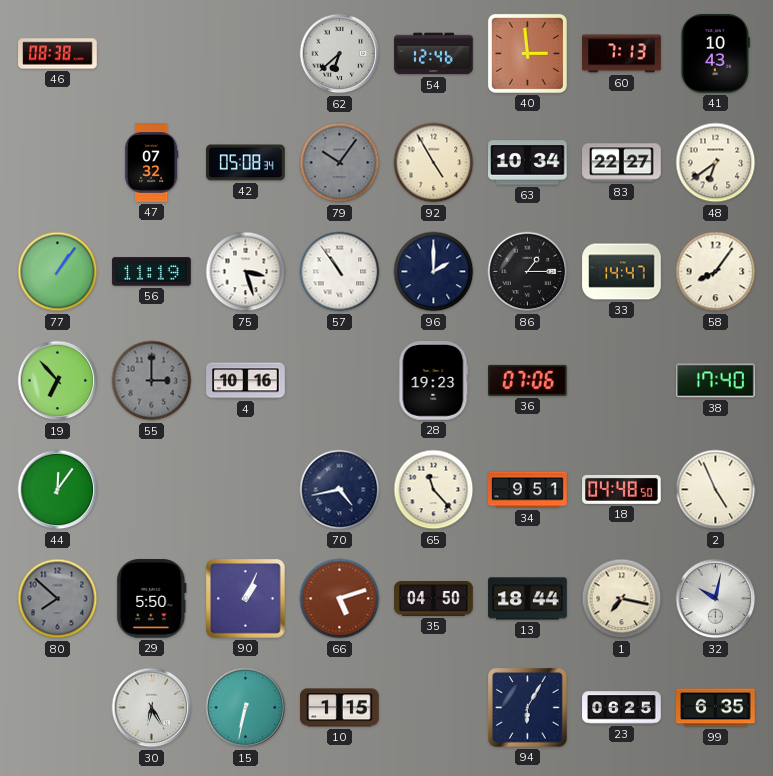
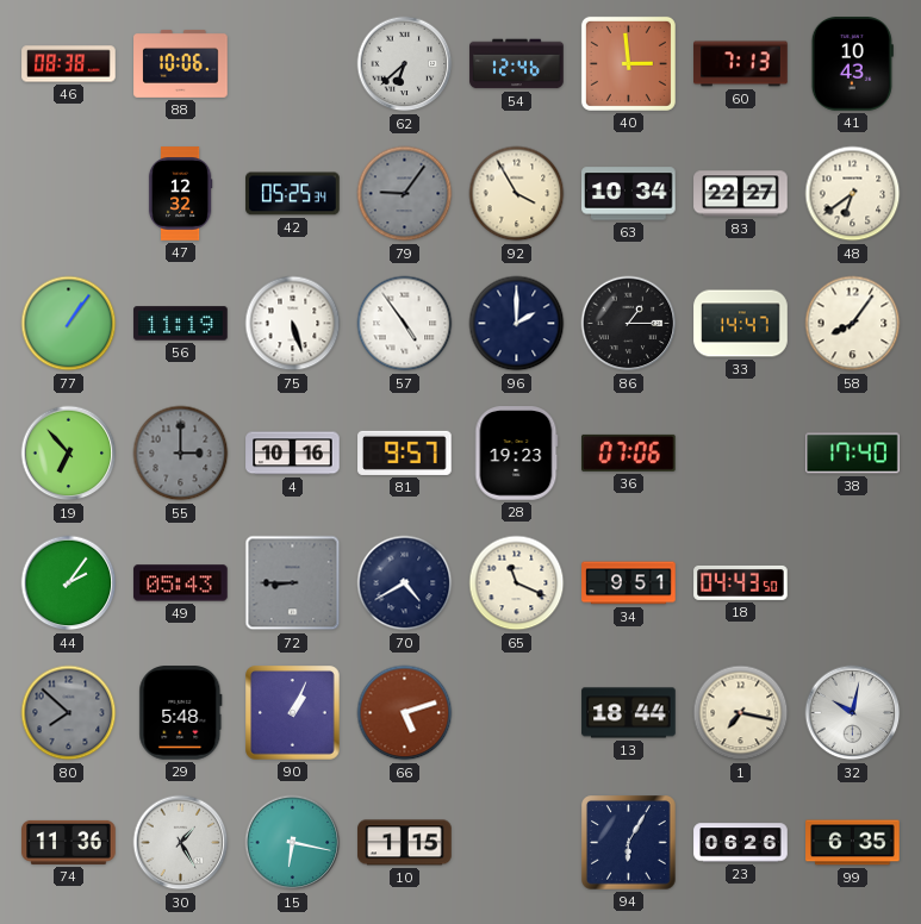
88: none -> 10:06 (181, 63)
47: 07:32 -> 12:32 (180, 194)
42: 05:08 -> 05:25 (293, 194)
79: 10:06 -> 9:06 (405, 194)
92: 4:55 -> 3:55 (517, 194)
75: 3:27 -> 5:27 (293, 324)
57: 10:54 -> 4:54 (405, 324)
81: none -> 9:57 (405, 452)
44: 12:06 -> 2:06 (69, 583)
49: none -> 05:43 (181, 583)
72: none -> 8:45 (293, 583)
70: 4:43 -> 4:40 (405, 583)
65: 11:23 -> 11:19 (517, 583)
18: 04:48 -> 04:43 (741, 582)
2: 4:56 -> none (716, 490)
29: 5:50 -> 5:48 (181, 713)
35: 04:50 -> none (434, 599)
74: none -> 11:36 (69, 842)
30: 6:25 -> 1:25 (181, 843)
15: 6:32 -> 6:17 (293, 843)
23: 06:25 -> 06:26 (741, 843)
